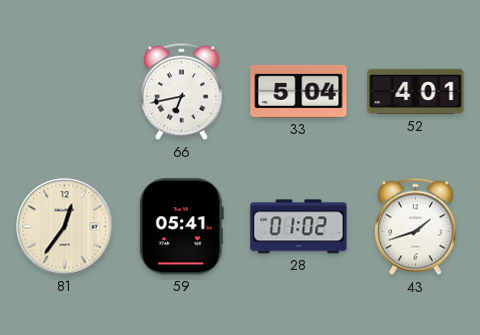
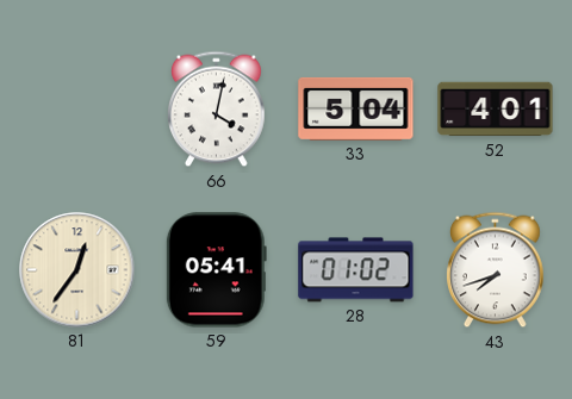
66: 6:43 -> 4:02 (217, 110)
43: 1:42 -> 7:42 (496, 270)
